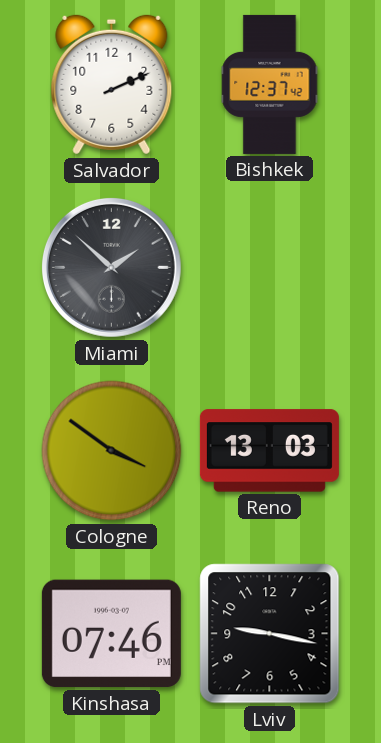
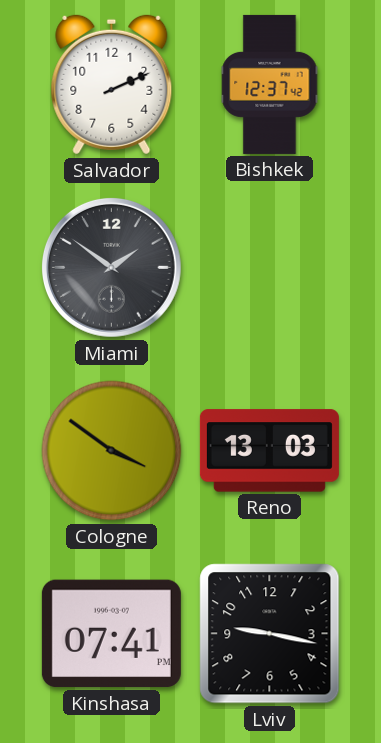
Miami: 1:52 -> 1:51 (111, 267)
Kinshasa: 07:46 -> 07:41 (111, 634)
